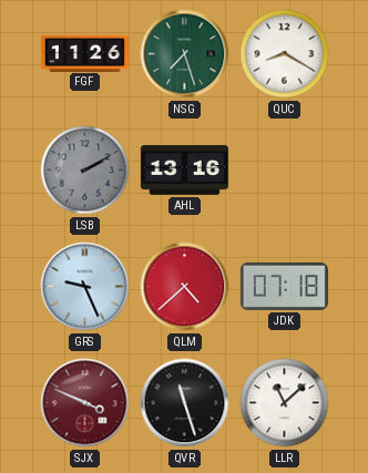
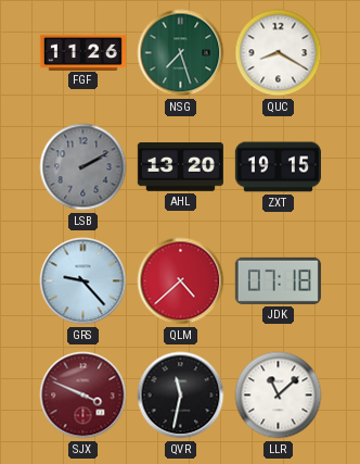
AHL: 13:16 -> 13:20 (180, 167)
ZXT: none -> 19:15 (278, 167)
GRS: 9:26 -> 9:23 (83, 281)
QVR: 11:27 -> 11:32 (181, 396)
